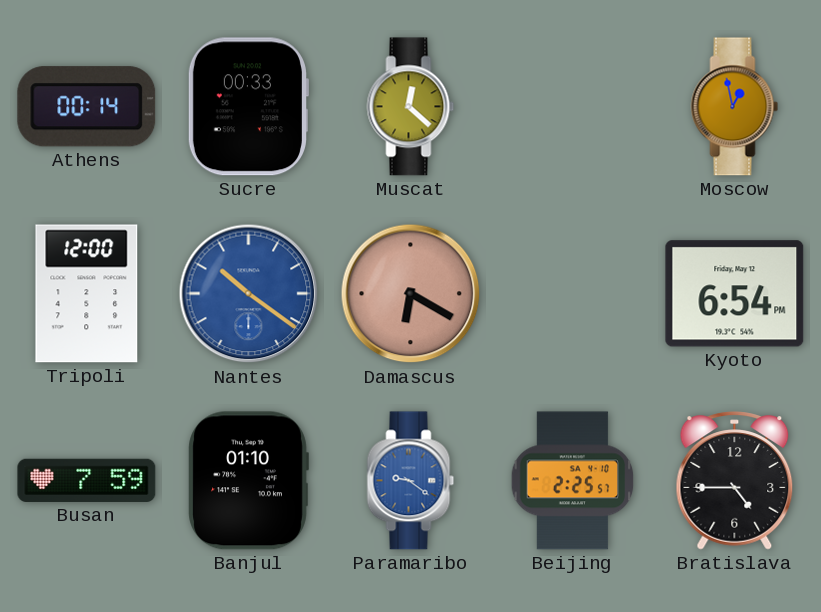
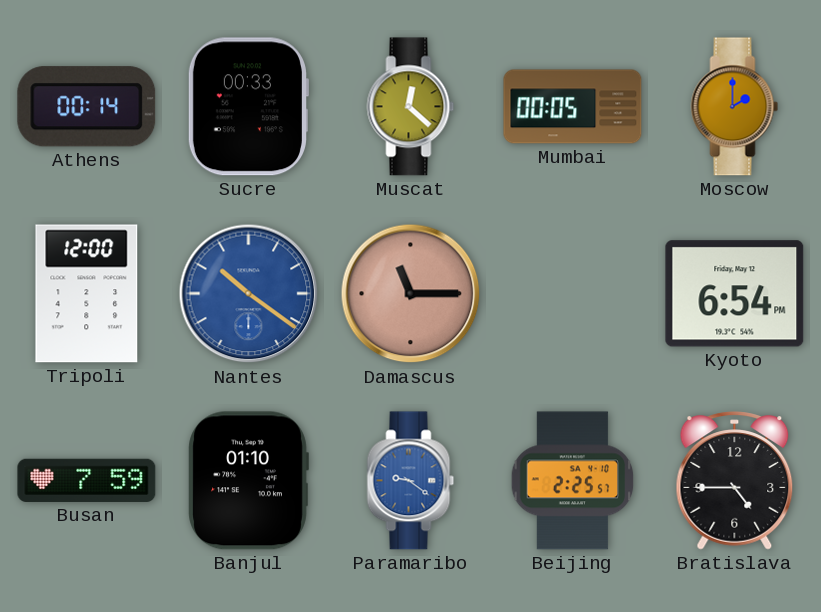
Mumbai: none -> 00:05 (573, 107)
Moscow: 12:58 -> 2:00 (735, 107)
Damascus: 6:20 -> 11:15 (411, 294)
